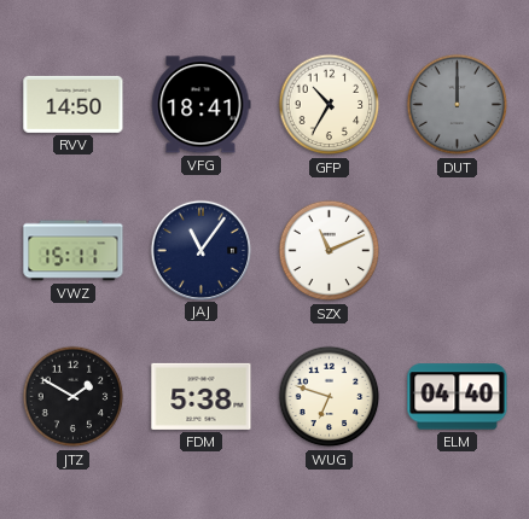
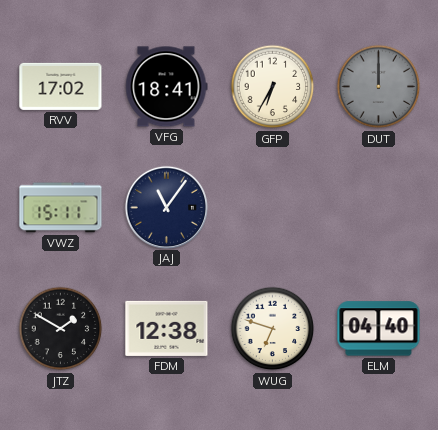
RVV: 14:50 -> 17:02 (61, 86)
GFP: 10:35 -> 6:35 (273, 87)
SZX: 11:11 -> none (330, 251)
FDM: 5:38 -> 12:38 (167, 328)
